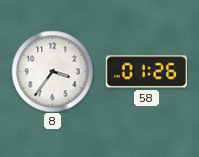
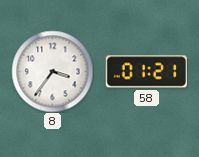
58: 01:26 -> 01:21 (146, 72)
